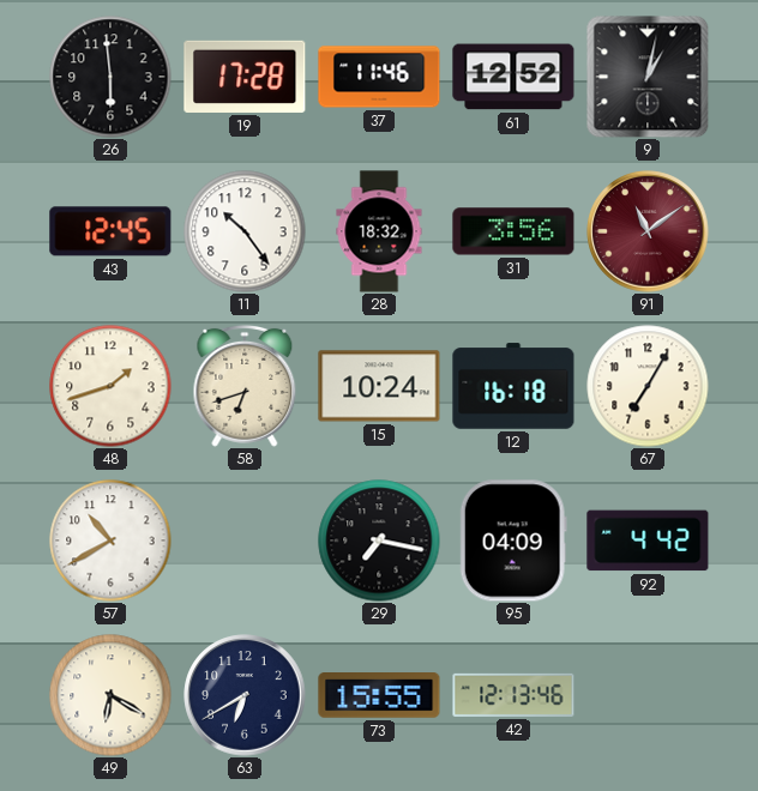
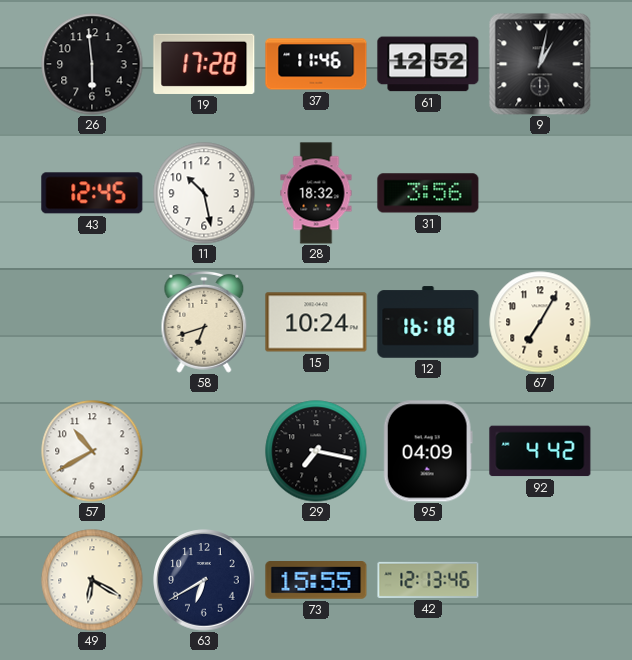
11: 10:24 -> 10:28 (204, 193)
91: 11:09 -> none (648, 231)
48: 1:42 -> none (110, 386)
